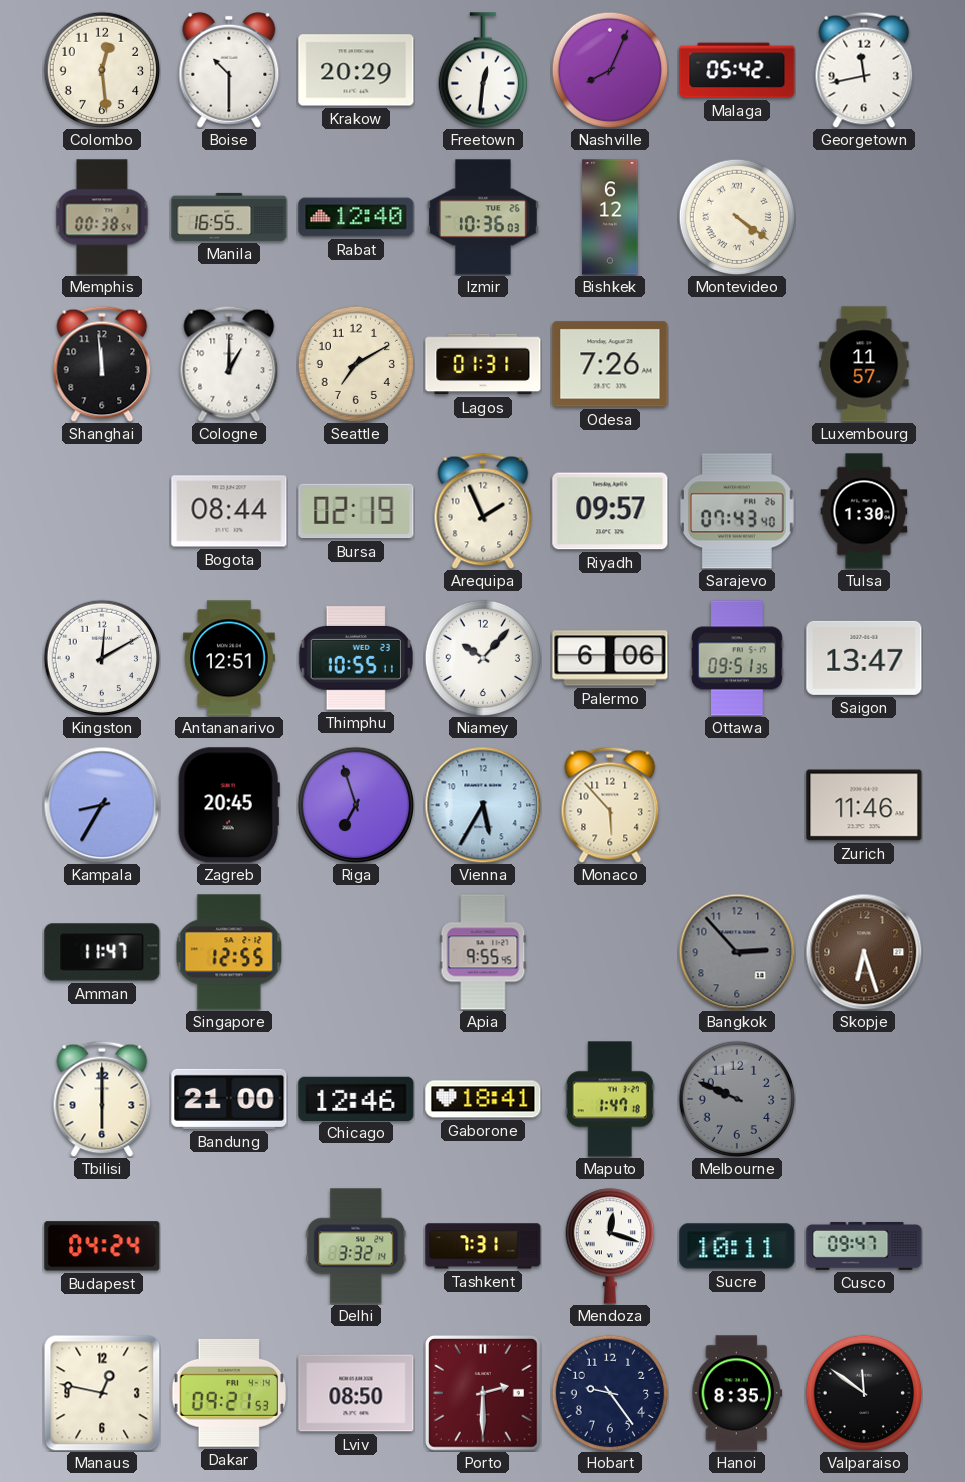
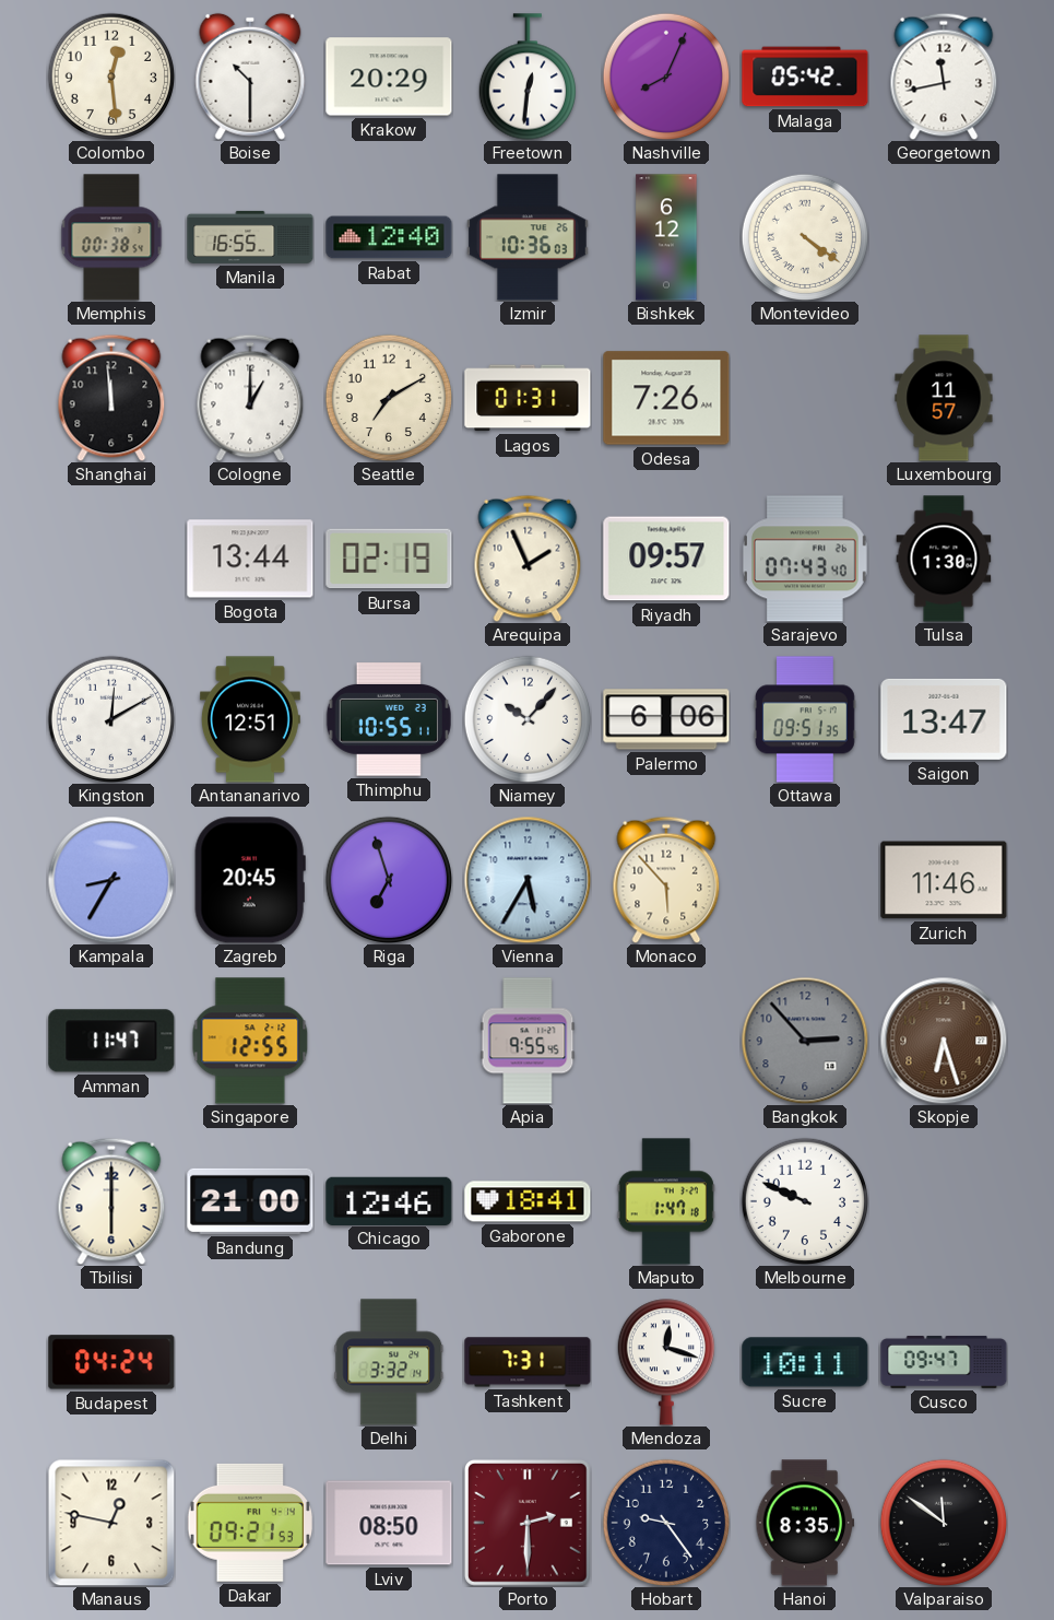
Bogota: 08:44 -> 13:44 (250, 559)
Melbourne dial: grey -> white (805, 1201)
